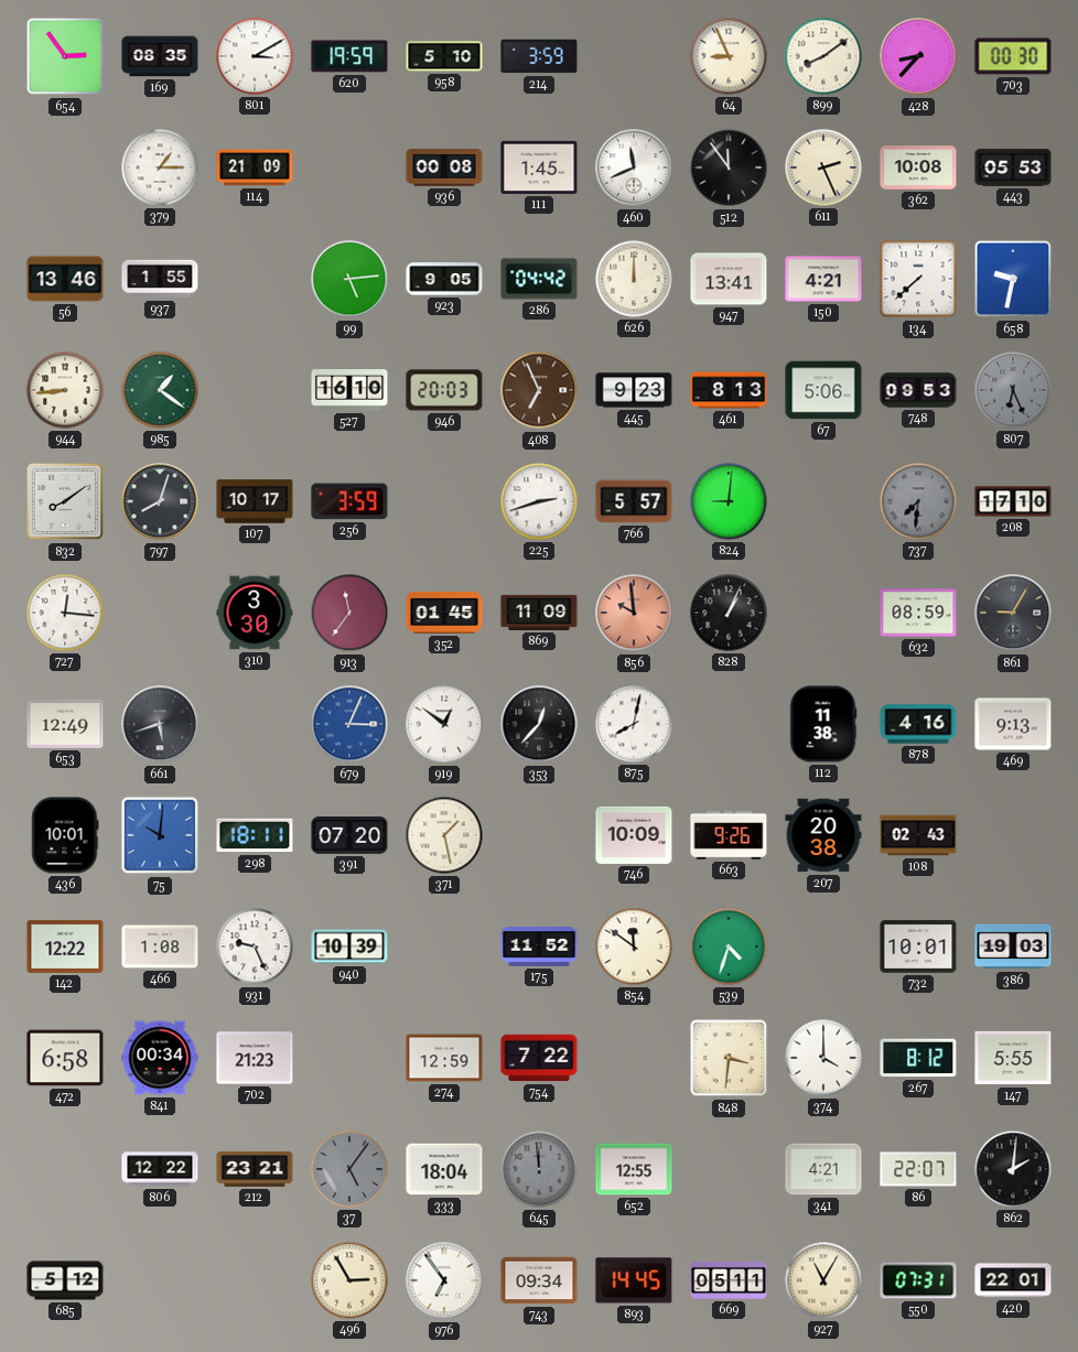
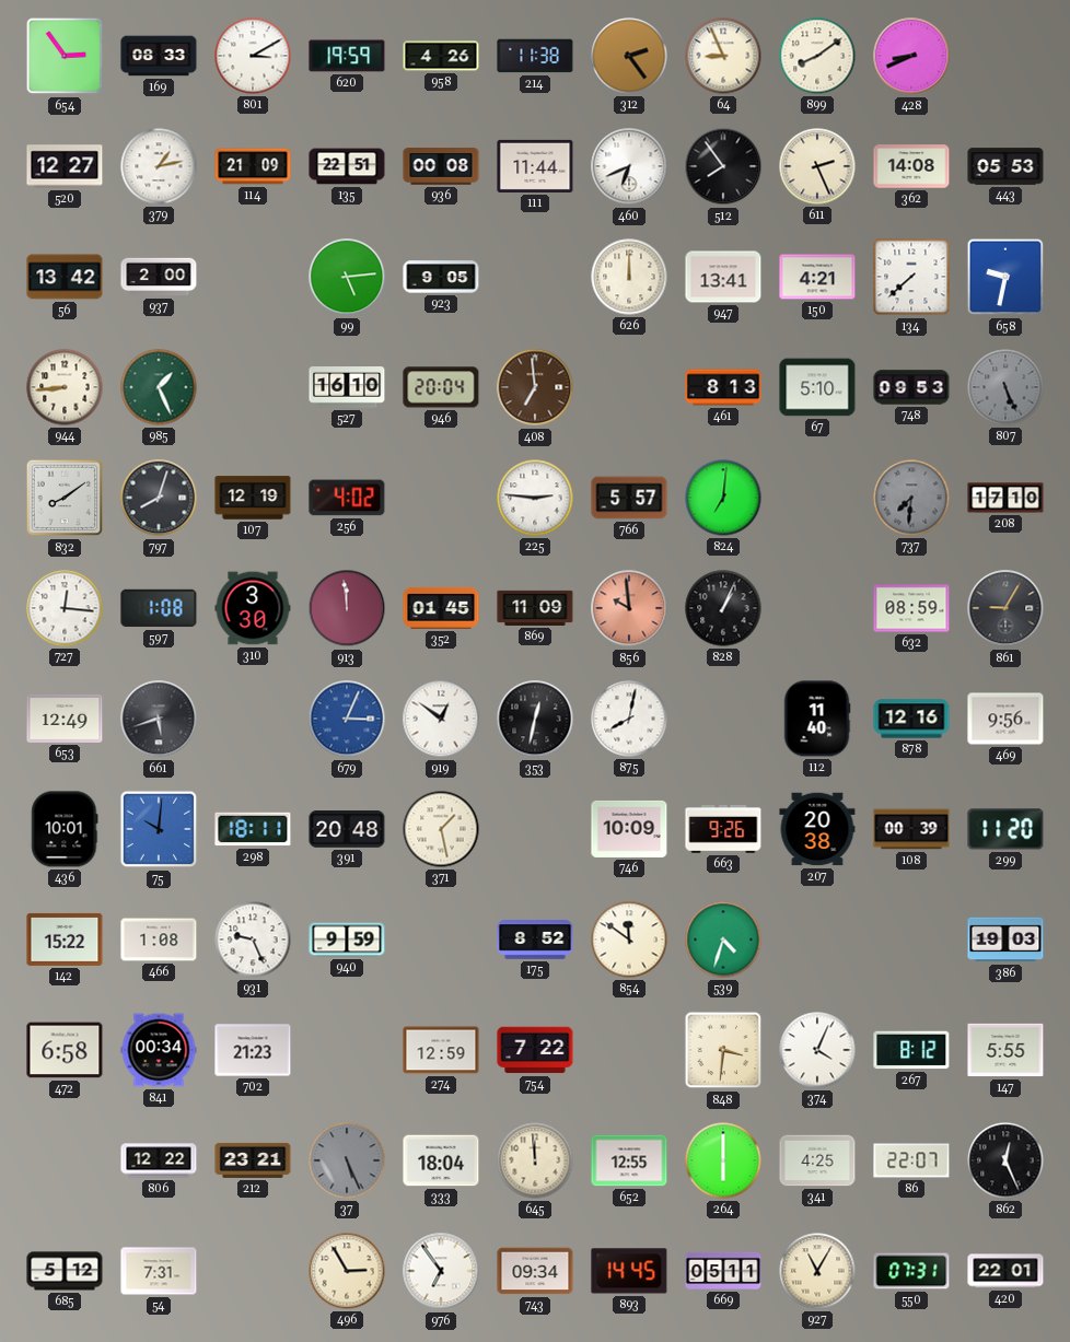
169: 08:35 -> 08:33 (159, 56)
958: 5:10 -> 4:26 (441, 56)
214: 3:59 -> 11:38 (535, 56)
312: none -> 2:24 (629, 56)
428: 8:37 -> 8:41 (911, 56)
703: 00:30 -> none (1013, 56)
520: none -> 12:27 (65, 166)
379: 1:15 -> 1:13 (159, 166)
135: none -> 22:51 (347, 166)
111: 1:45 -> 11:44 (535, 166)
460: 11:41 -> 6:41 (629, 166)
512: 11:54 -> 7:54 (723, 166)
362: 10:08 -> 14:08 (911, 166)
56: 13:46 -> 13:42 (65, 277)
937: 1:55 -> 2:00 (159, 277)
286: 04:42 -> none (539, 279)
985: 1:21 -> 1:26 (159, 387)
946: 20:03 -> 20:04 (441, 387)
408: 6:56 -> 6:59 (535, 387)
445: 9:23 -> none (634, 390)
67: 5:06 -> 5:10 (817, 387)
807: 6:26 -> 5:26 (1005, 387)
107: 10:17 -> 12:19 (253, 498)
256: 3:59 -> 4:02 (347, 498)
225: 2:42 -> 2:46 (535, 498)
824: 9:01 -> 7:01 (723, 498)
597: none -> 1:08 (159, 608)
913: 11:36 -> 11:59 (347, 608)
353: 12:37 -> 12:32 (535, 719)
112: 11:38 -> 11:40 (817, 719)
878: 4:16 -> 12:16 (911, 719)
469: 9:13 -> 9:56 (1005, 719)
391: 07:20 -> 20:48 (347, 829)
108: 02:43 -> 00:39 (911, 829)
299: none -> 11:20 (1005, 829)
142: 12:22 -> 15:22 (65, 940)
940: 10:39 -> 9:59 (347, 940)
175: 11:52 -> 8:52 (535, 940)
732: 10:01 -> none (918, 947)
374: 4:00 -> 4:04 (817, 1050)
37: 5:06 -> 5:26 (347, 1160)
645 dial: grey -> cream (535, 1160)
264: none -> 6:00 (723, 1160)
341: 4:21 -> 4:25 (817, 1160)
862: 2:01 -> 12:26 (1005, 1160)
54: none -> 7:31 (159, 1271)
